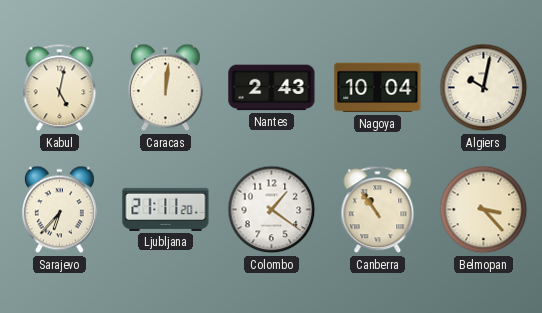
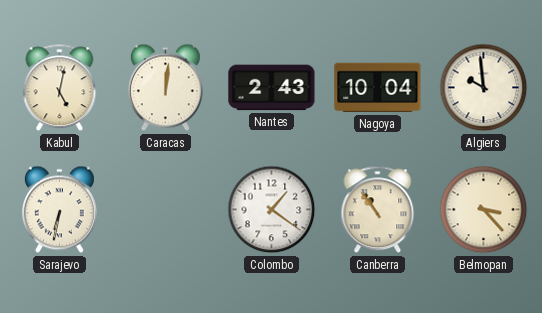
Algiers: 10:02 -> 9:59 (484, 88)
Sarajevo: 6:37 -> 6:32 (59, 210)
Ljubljana: 21:11 -> none (166, 209)
